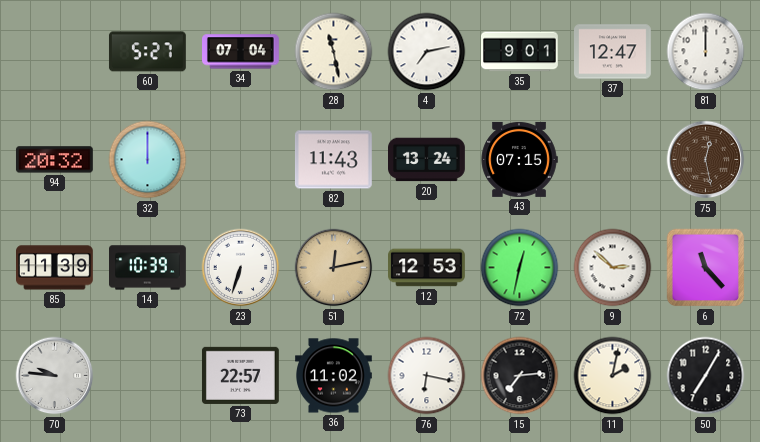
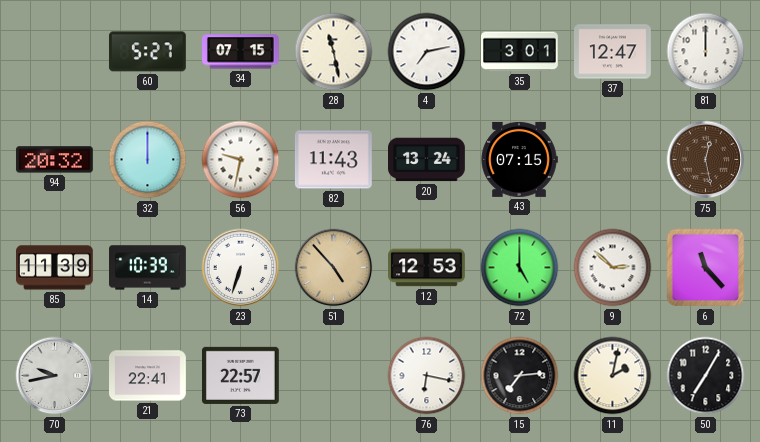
34: 07:04 -> 07:15 (241, 52)
35: 9:01 -> 3:01 (520, 52)
56: none -> 9:32 (241, 160)
51: 12:13 -> 4:53 (334, 268)
72: 12:32 -> 5:00 (520, 268)
70: 9:46 -> 9:43 (55, 376)
21: none -> 22:41 (148, 376)
36: 11:02 -> none (334, 376)
